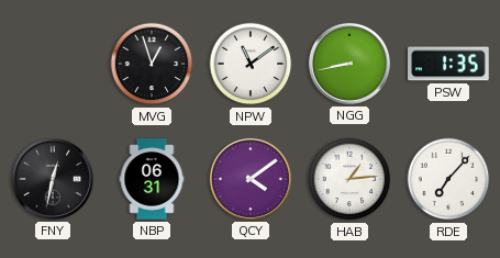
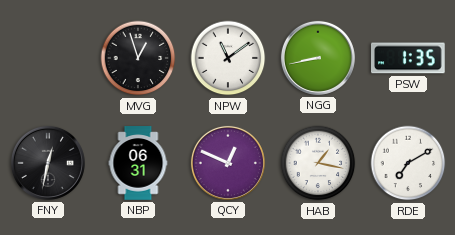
QCY: 4:09 -> 12:49 (228, 163)
HAB: 1:14 -> 1:17 (318, 163)
RDE: 7:07 -> 7:10 (408, 163)
